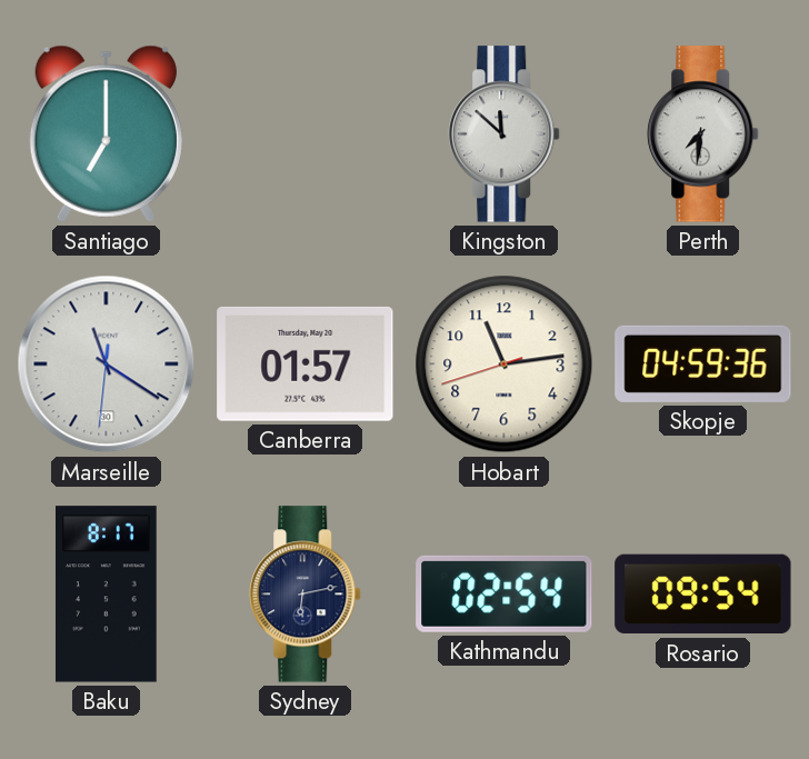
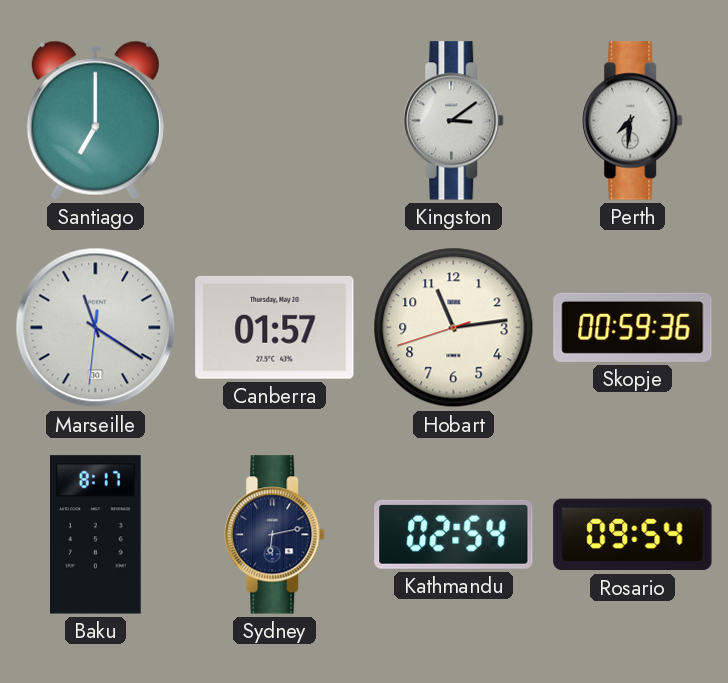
Kingston: 11:52 -> 3:09 (454, 121)
Skopje: 04:59 -> 00:59 (633, 327)
